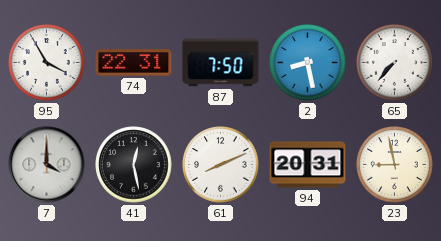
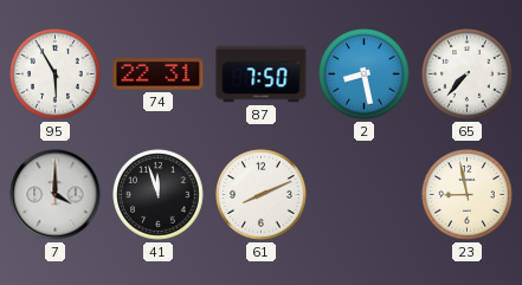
95: 3:55 -> 5:55 (56, 75)
41: 12:28 -> 11:57 (159, 195)
94: 20:31 -> none (308, 165)
